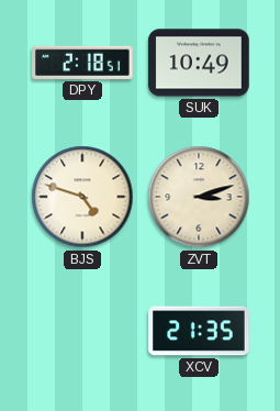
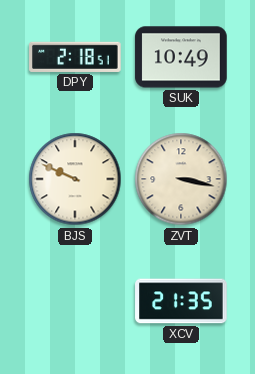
BJS: 4:48 -> 9:49 (75, 179)
ZVT: 3:12 -> 3:17 (181, 179)
